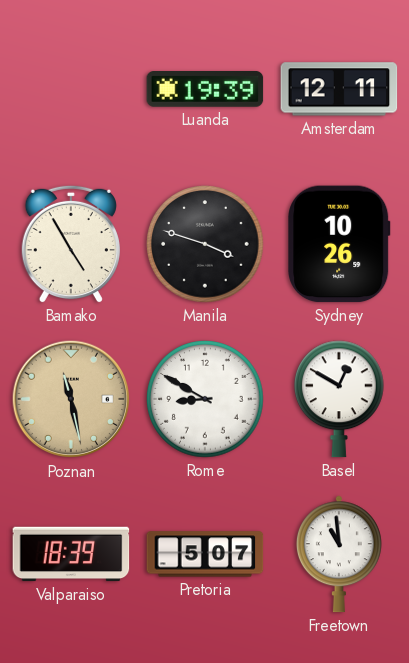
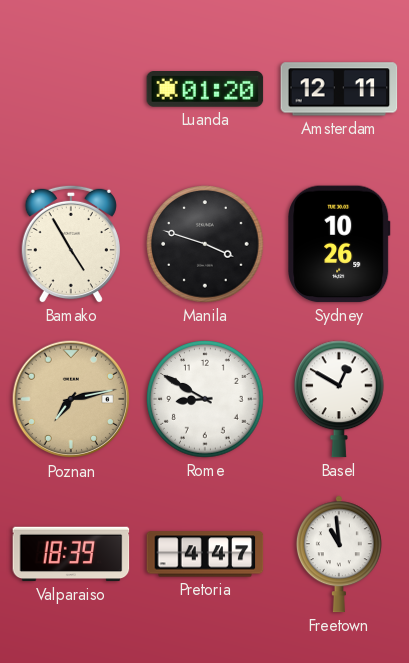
Luanda: 19:39 -> 01:20 (205, 90)
Poznan: 11:28 -> 7:13 (71, 399)
Pretoria: 5:07 -> 4:47 (205, 554)
